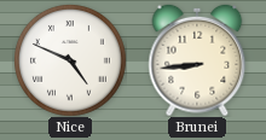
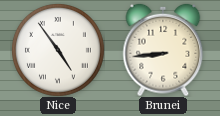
Nice: 4:49 -> 4:54 (58, 50)
